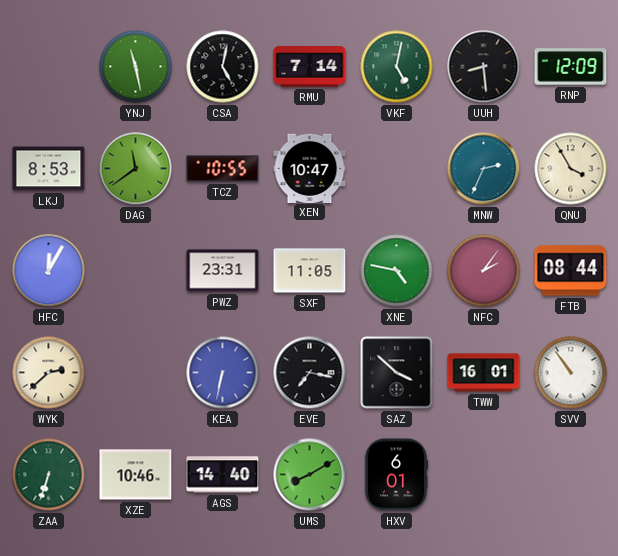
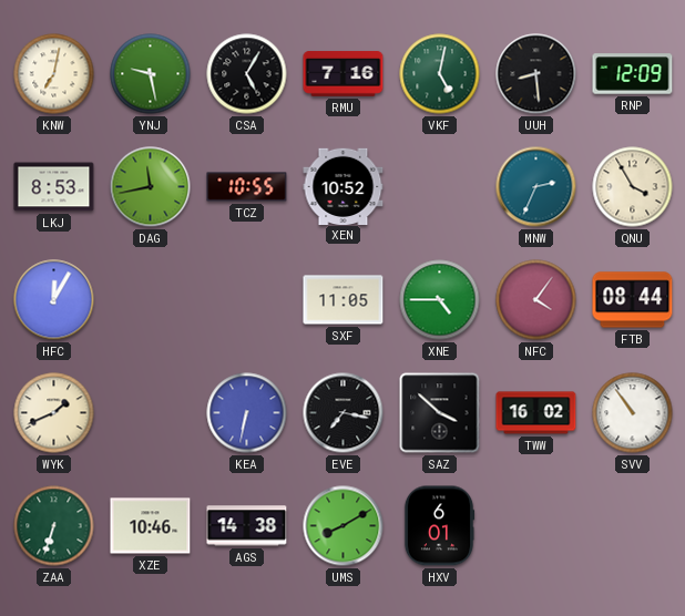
KNW: none -> 7:02 (54, 74)
YNJ: 11:28 -> 9:28 (151, 74)
CSA: 5:02 -> 5:05 (247, 74)
RMU: 7:14 -> 7:16 (344, 74)
DAG: 11:39 -> 11:43 (151, 187)
XEN: 10:47 -> 10:52 (344, 186)
PWZ: 23:31 -> none (223, 271)
XNE: 4:47 -> 4:45 (440, 300)
NFC: 2:06 -> 4:06 (536, 300)
WYK: 2:38 -> 1:41 (54, 413)
TWW: 16:01 -> 16:02 (536, 413)
AGS: 14:40 -> 14:38 (247, 526)
